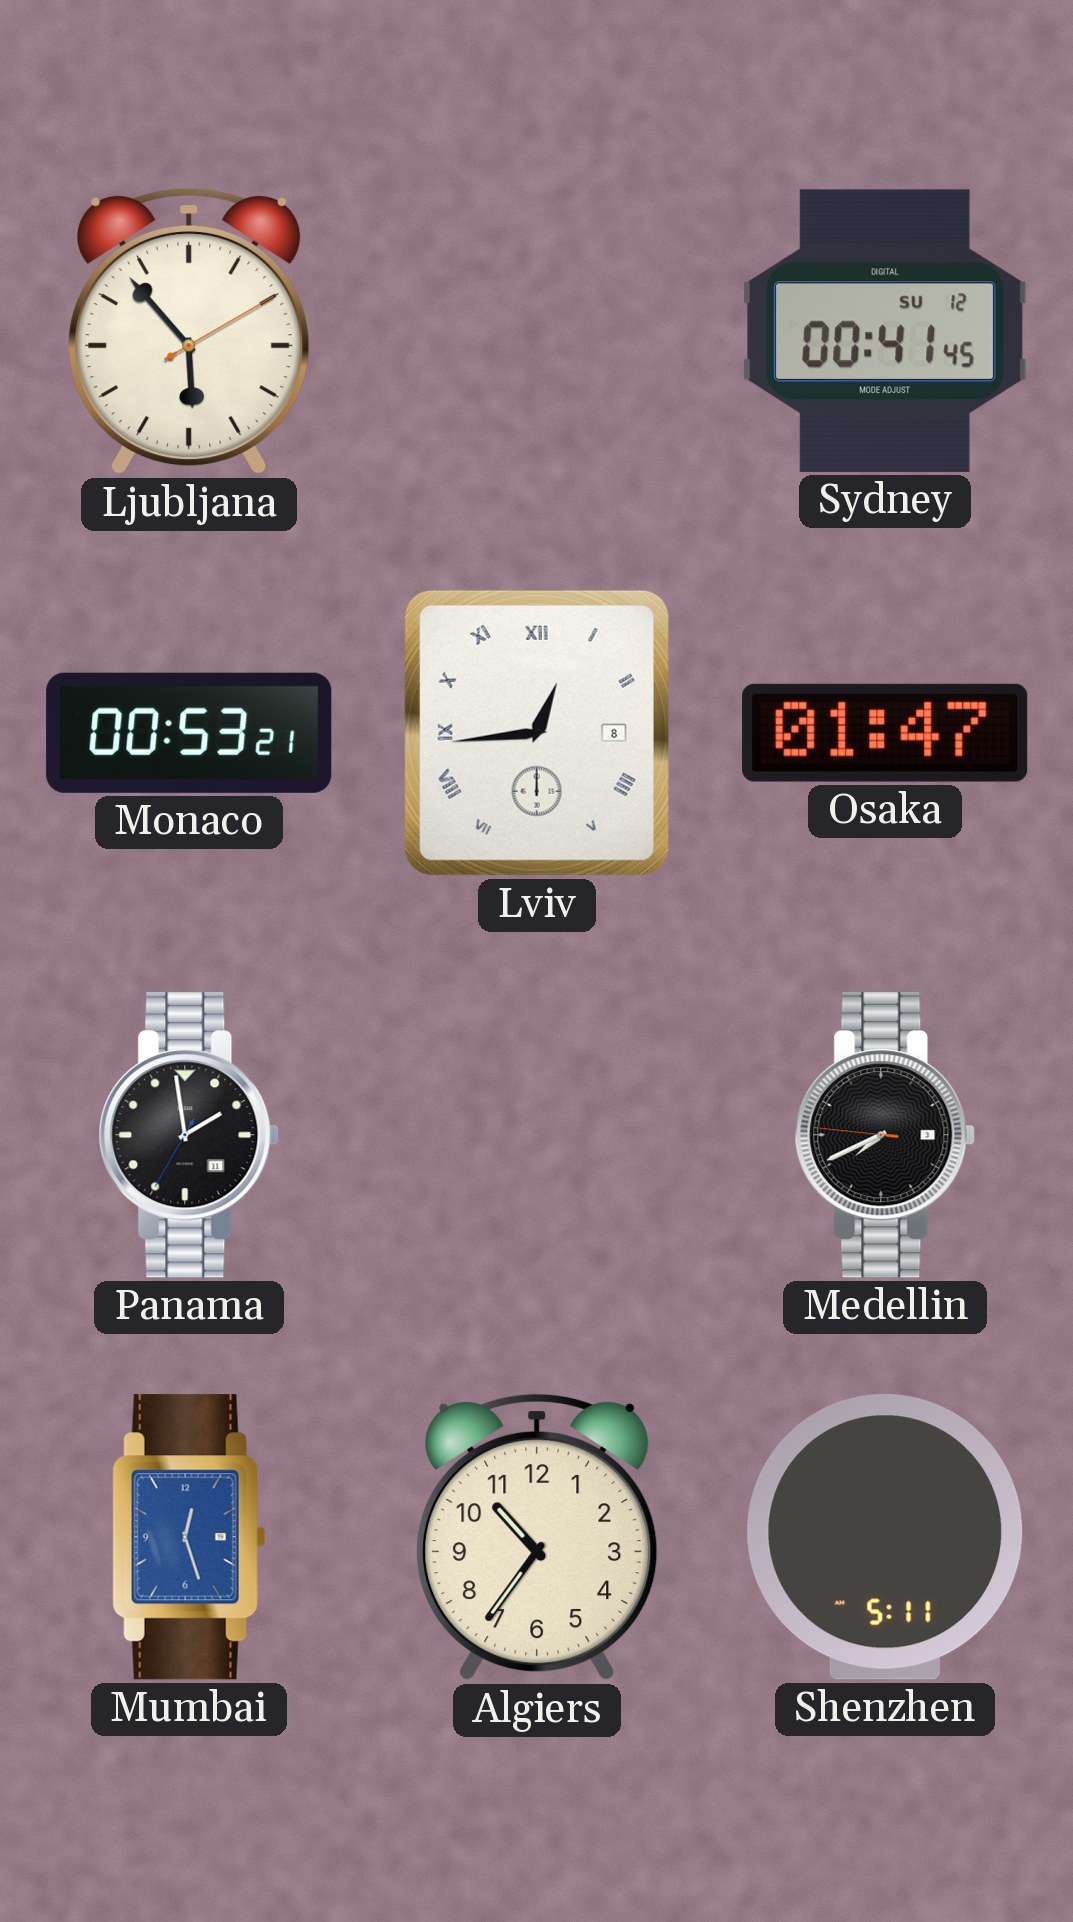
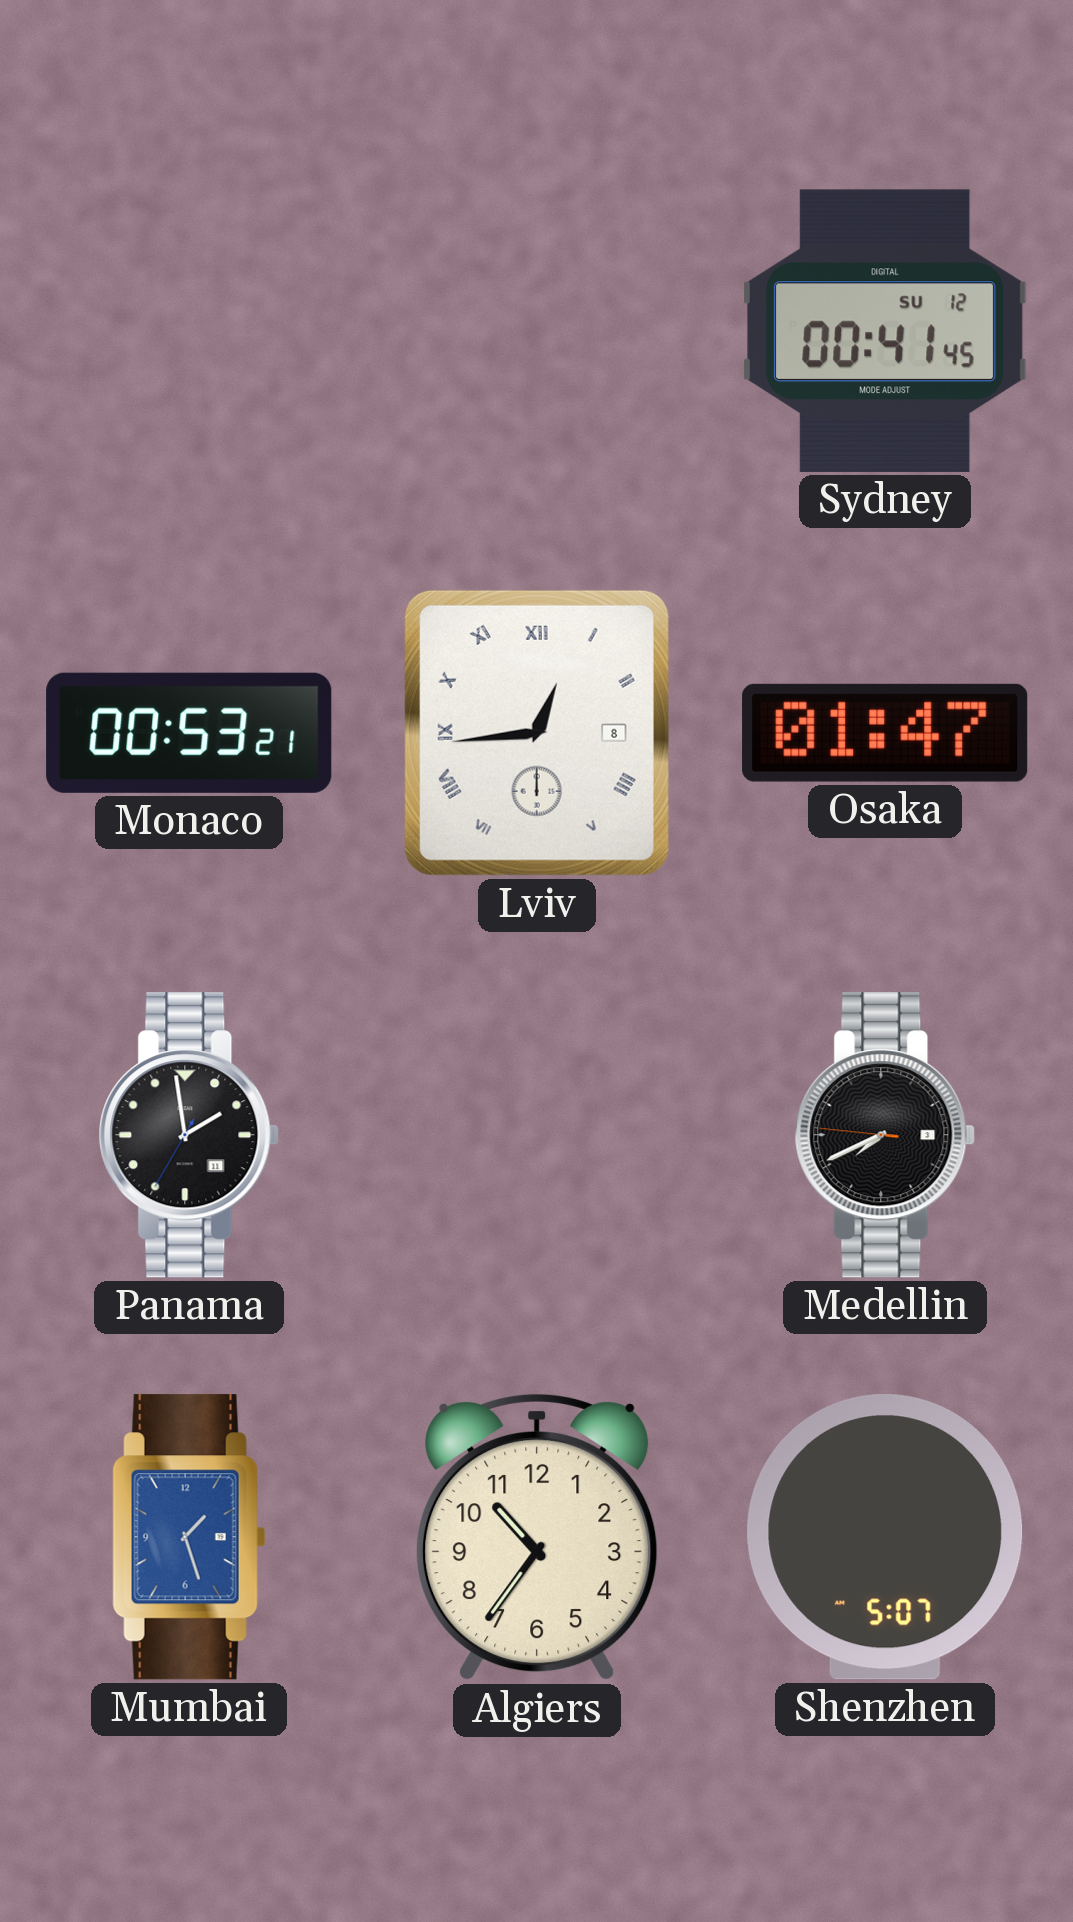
Ljubljana: 5:53 -> none (189, 331)
Mumbai: 12:27 -> 1:27 (189, 1537)
Shenzhen: 5:11 -> 5:07 (885, 1538)
